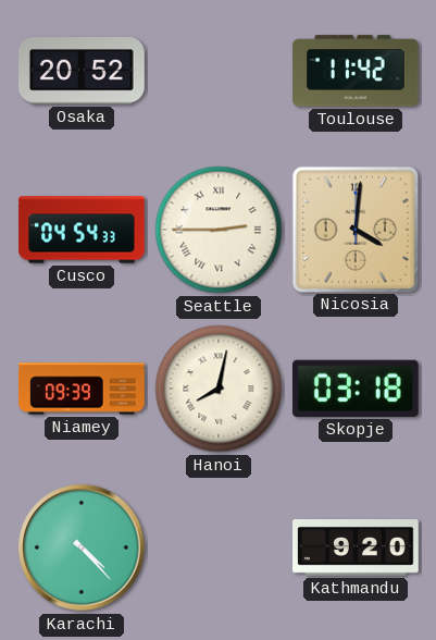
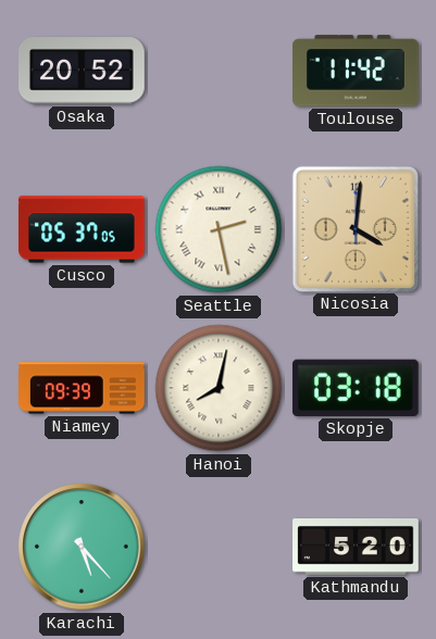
Cusco: 04:54 -> 05:37 (82, 229)
Seattle: 2:45 -> 2:28 (219, 229)
Karachi: 4:23 -> 5:23 (82, 547)
Kathmandu: 9:20 -> 5:20 (356, 548)
